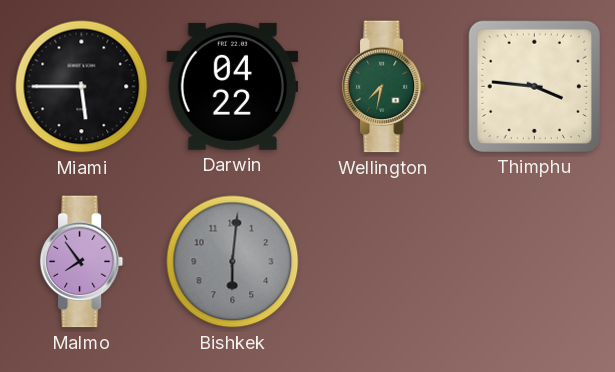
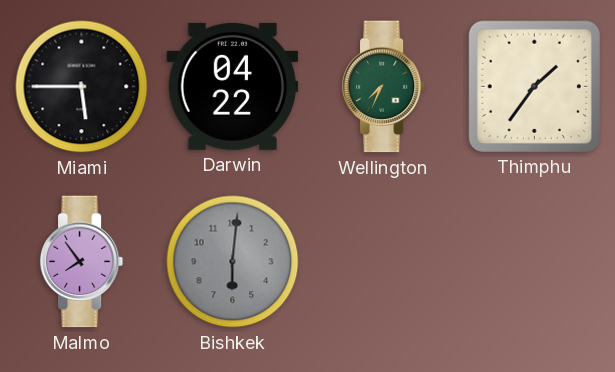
Wellington: 7:32 -> 7:34 (384, 87)
Thimphu: 3:46 -> 1:36 (534, 86)
